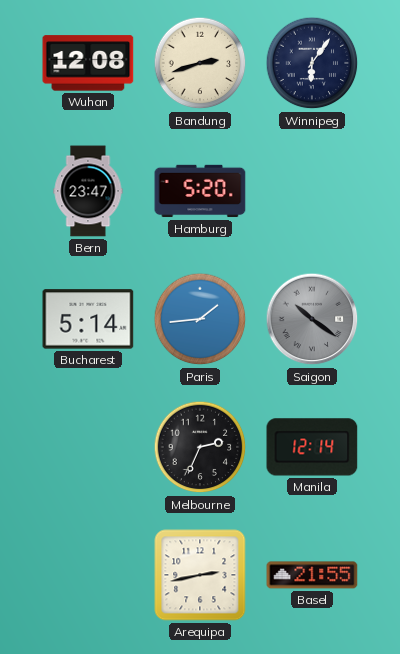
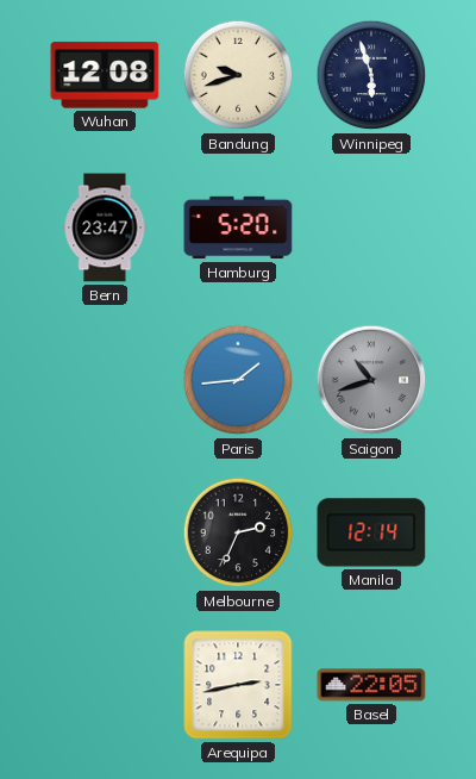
Bandung: 2:42 -> 9:42 (238, 75)
Winnipeg: 6:06 -> 5:57 (371, 75)
Bucharest: 5:14 -> none (88, 319)
Saigon: 10:21 -> 10:42 (371, 380)
Basel: 21:55 -> 22:05 (371, 685)
